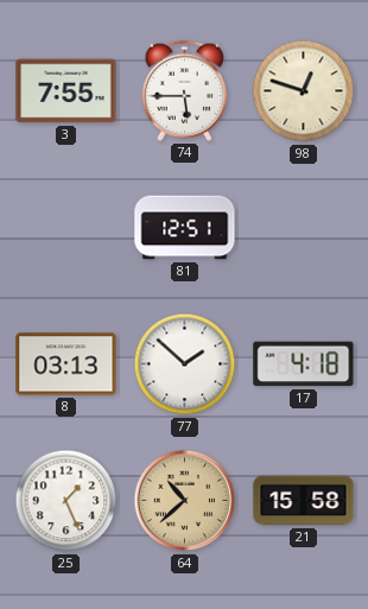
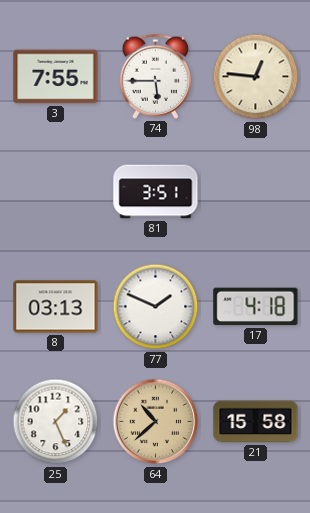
98: 12:48 -> 12:46 (256, 77)
81: 12:51 -> 3:51 (156, 192)
77: 1:52 -> 1:49 (156, 307)
